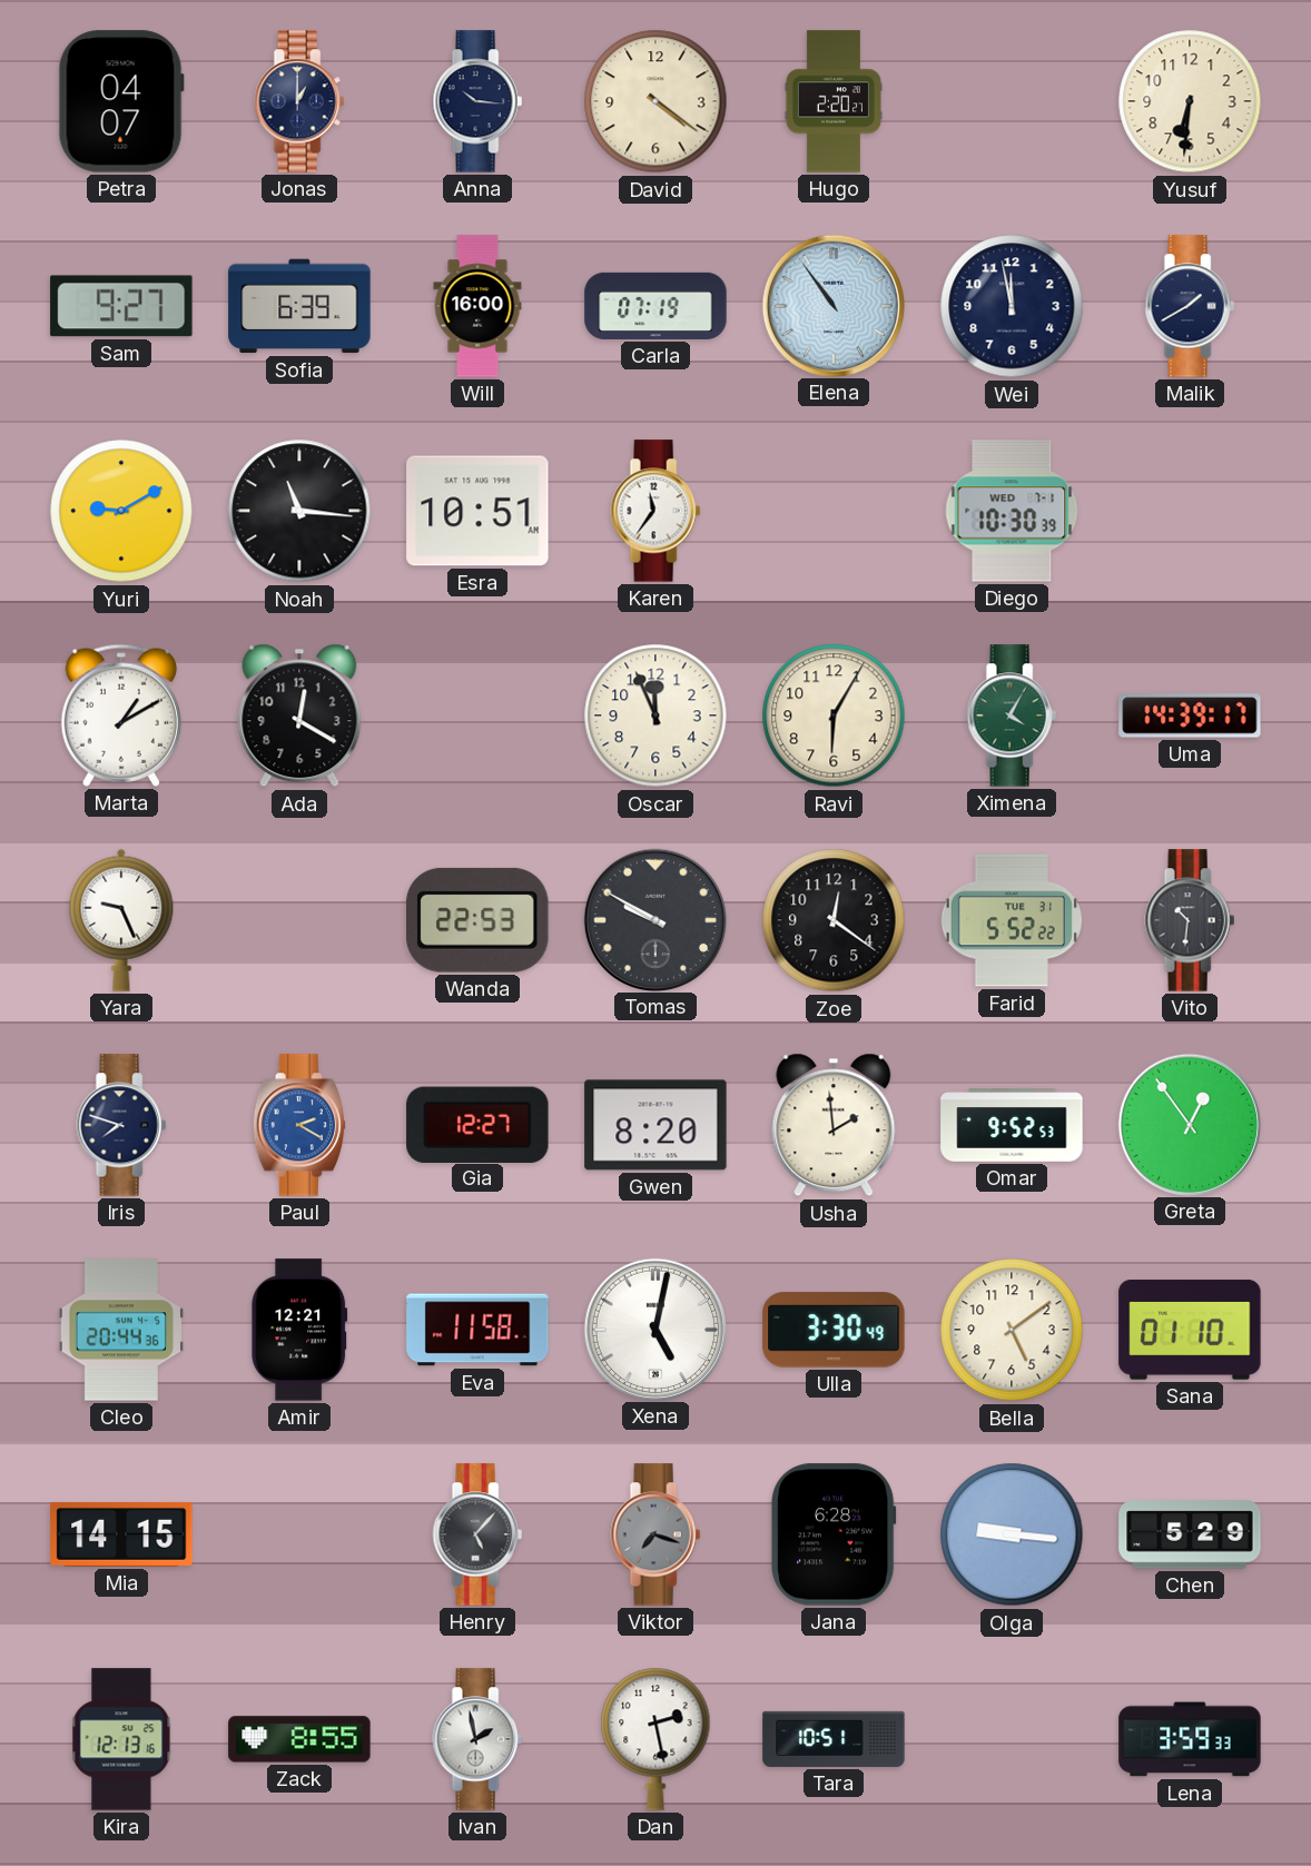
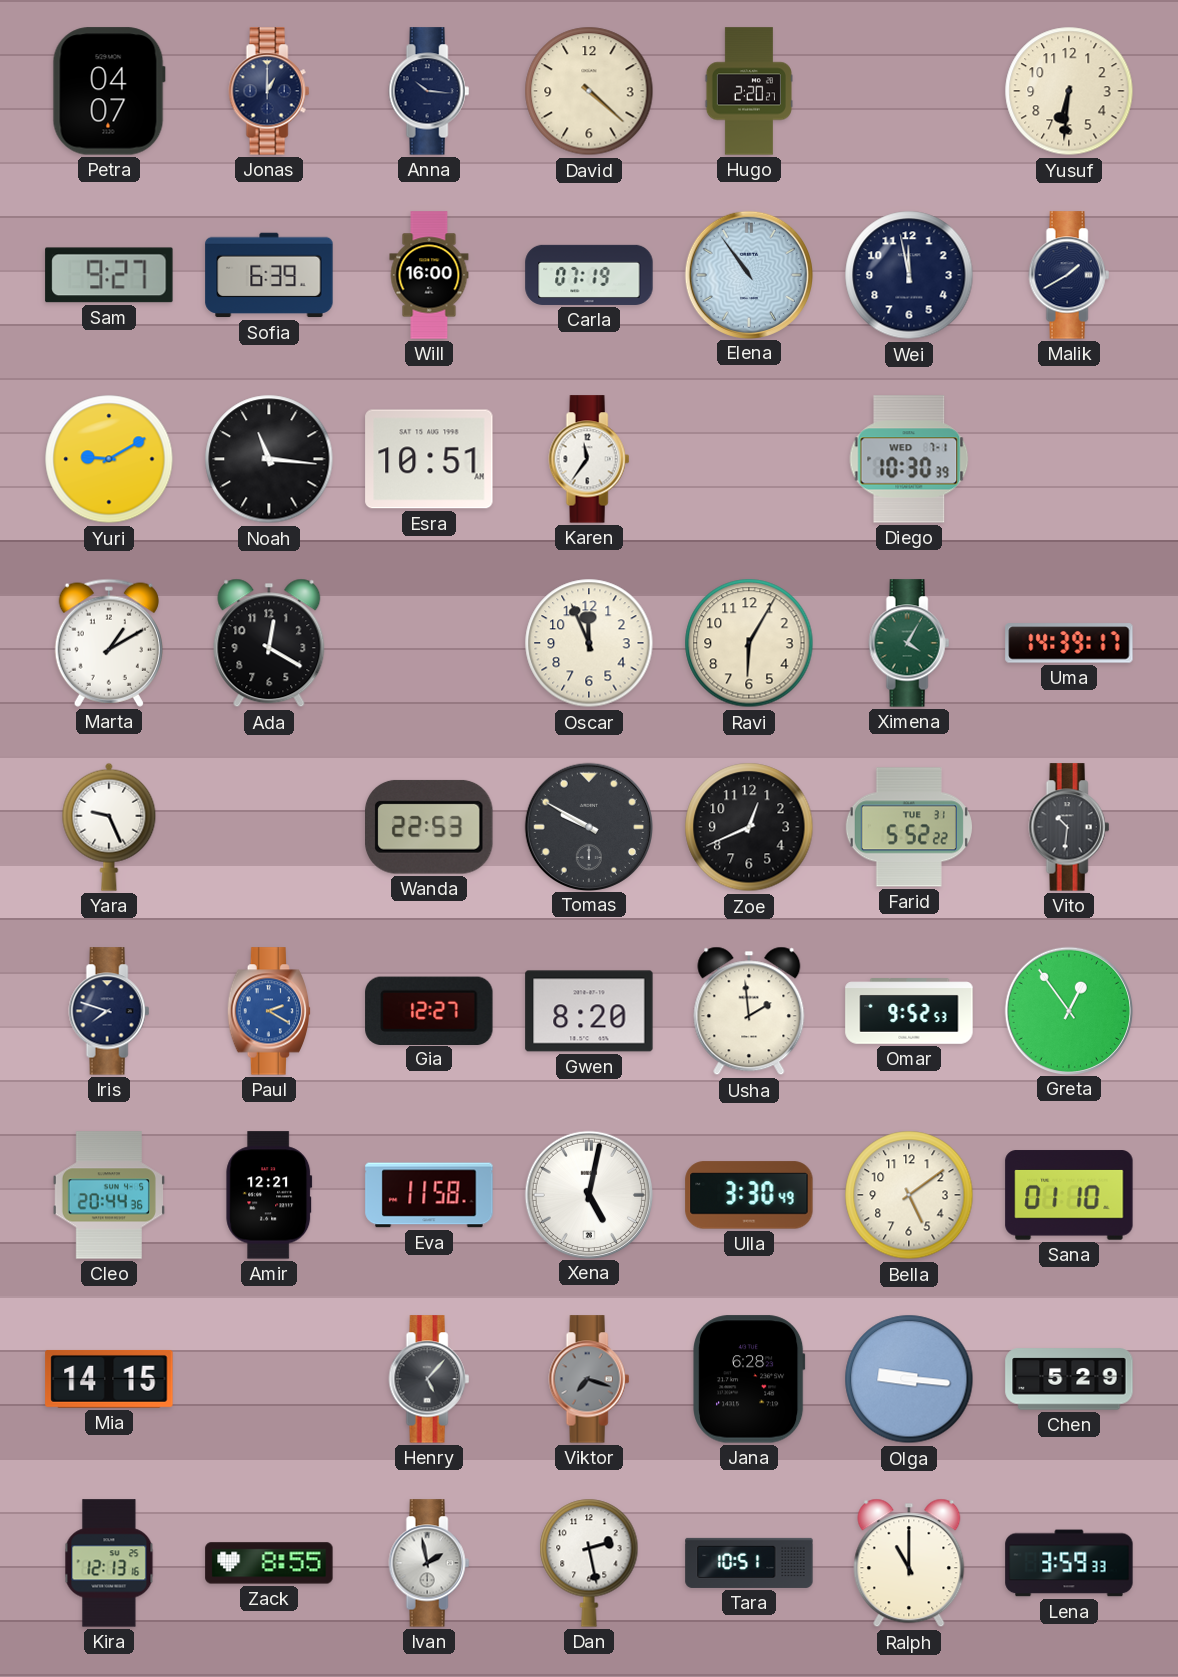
David: 4:21 -> 4:22 (589, 91)
Zoe: 12:21 -> 12:41 (749, 827)
Ralph: none -> 11:00 (909, 1563)
